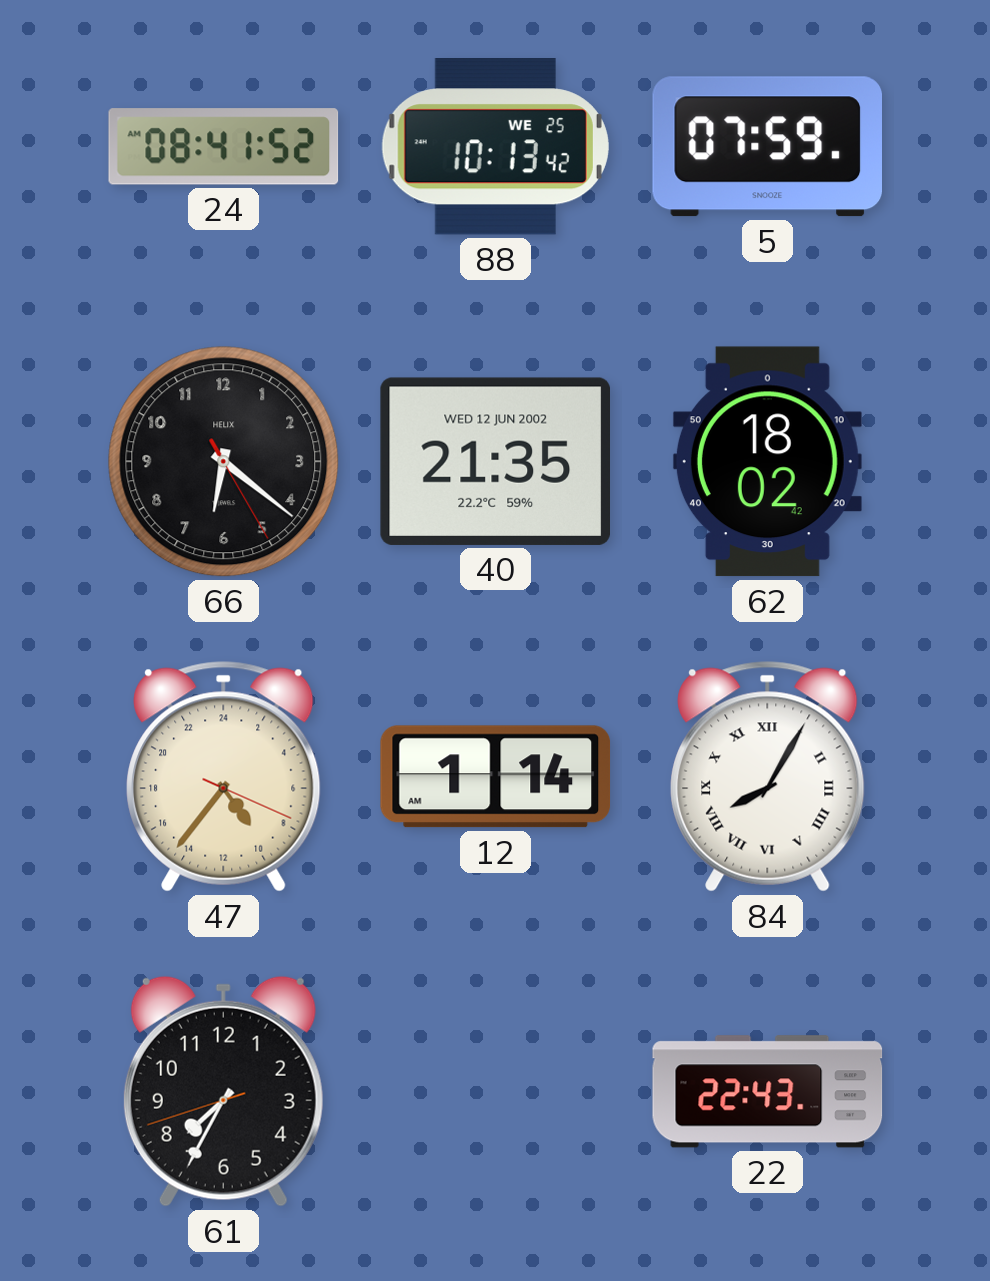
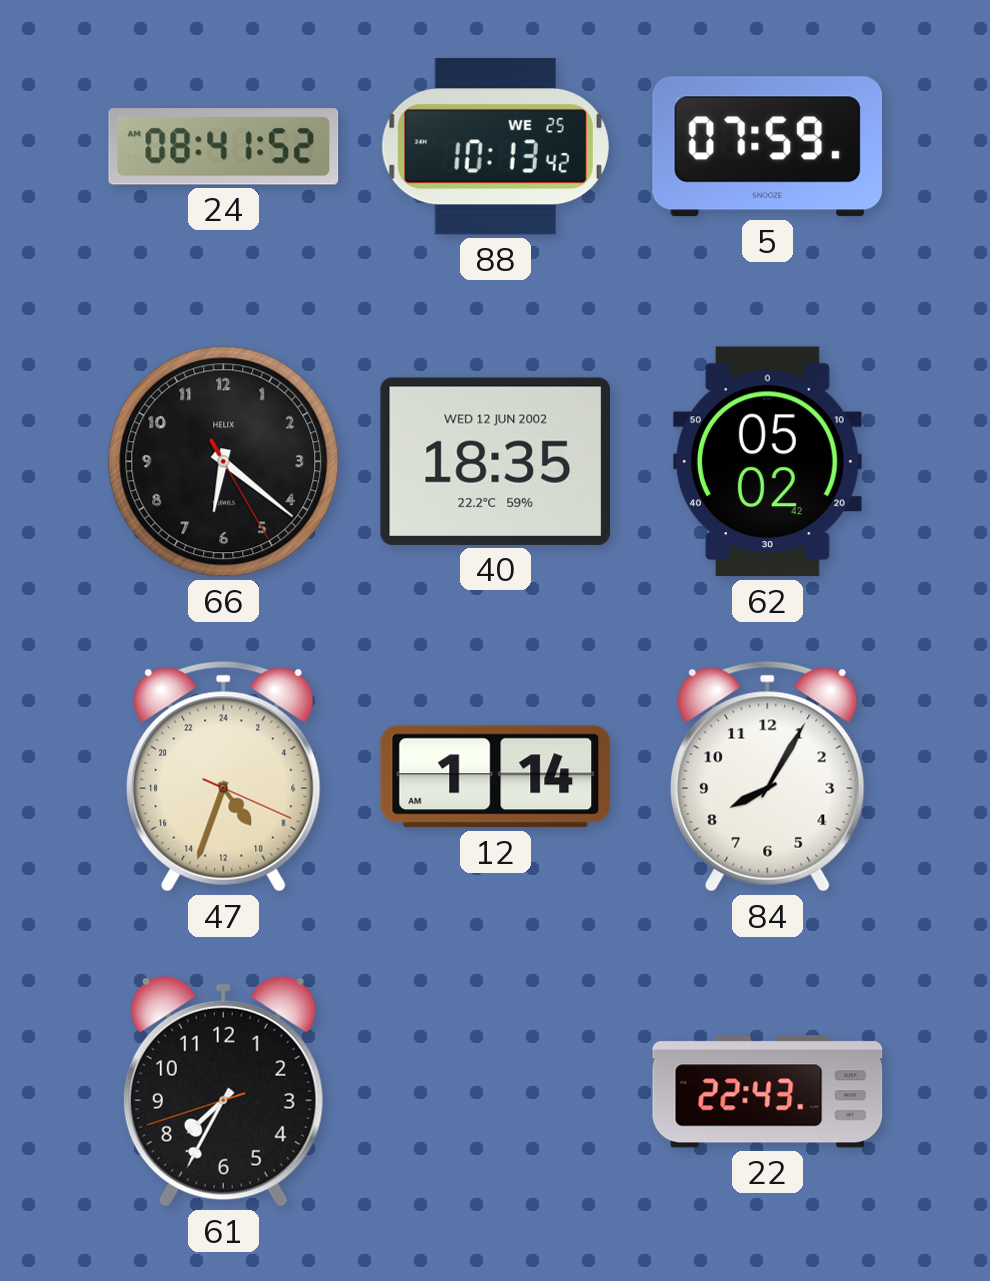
40: 21:35 -> 18:35 (495, 461)
62: 18:02 -> 05:02 (767, 462)
47: 9:36 -> 9:33 (224, 777)
84 numerals: Roman -> Arabic (768, 777)
